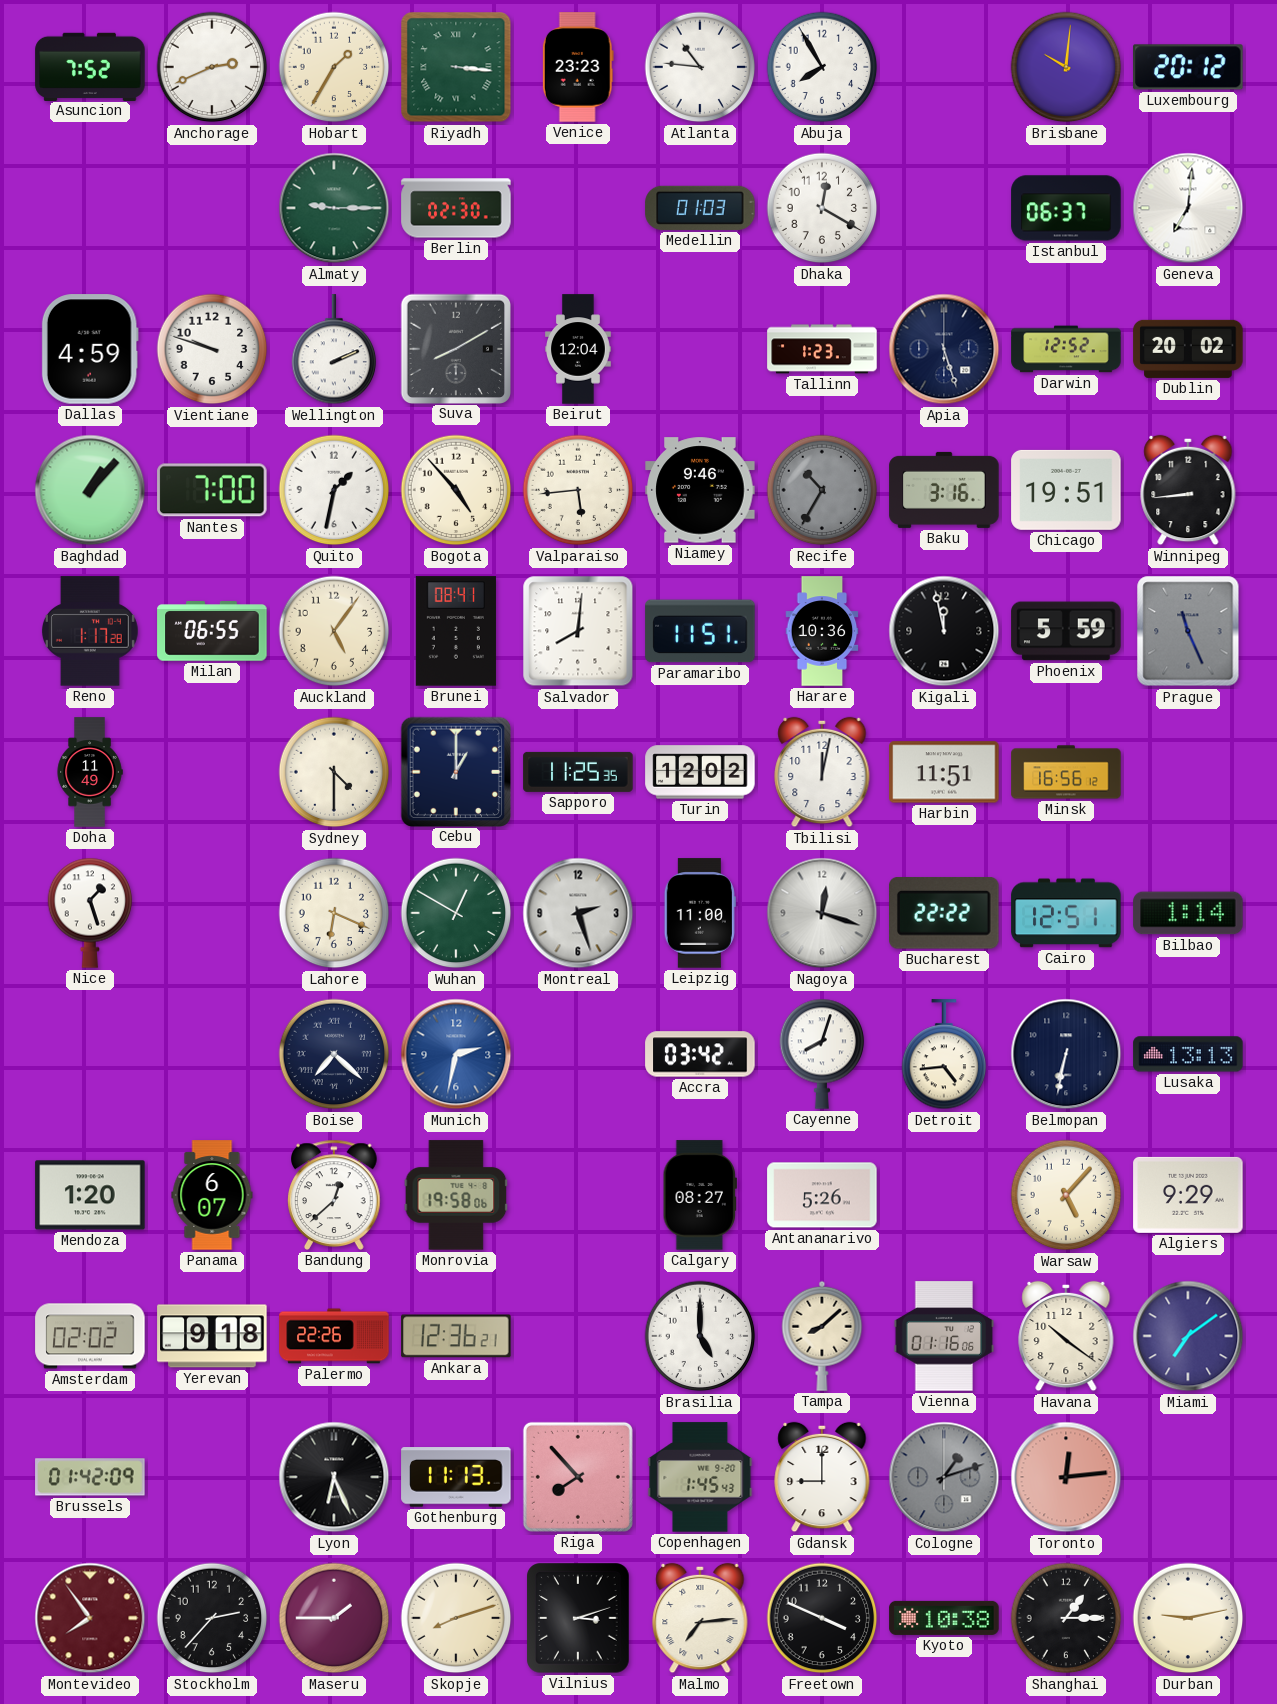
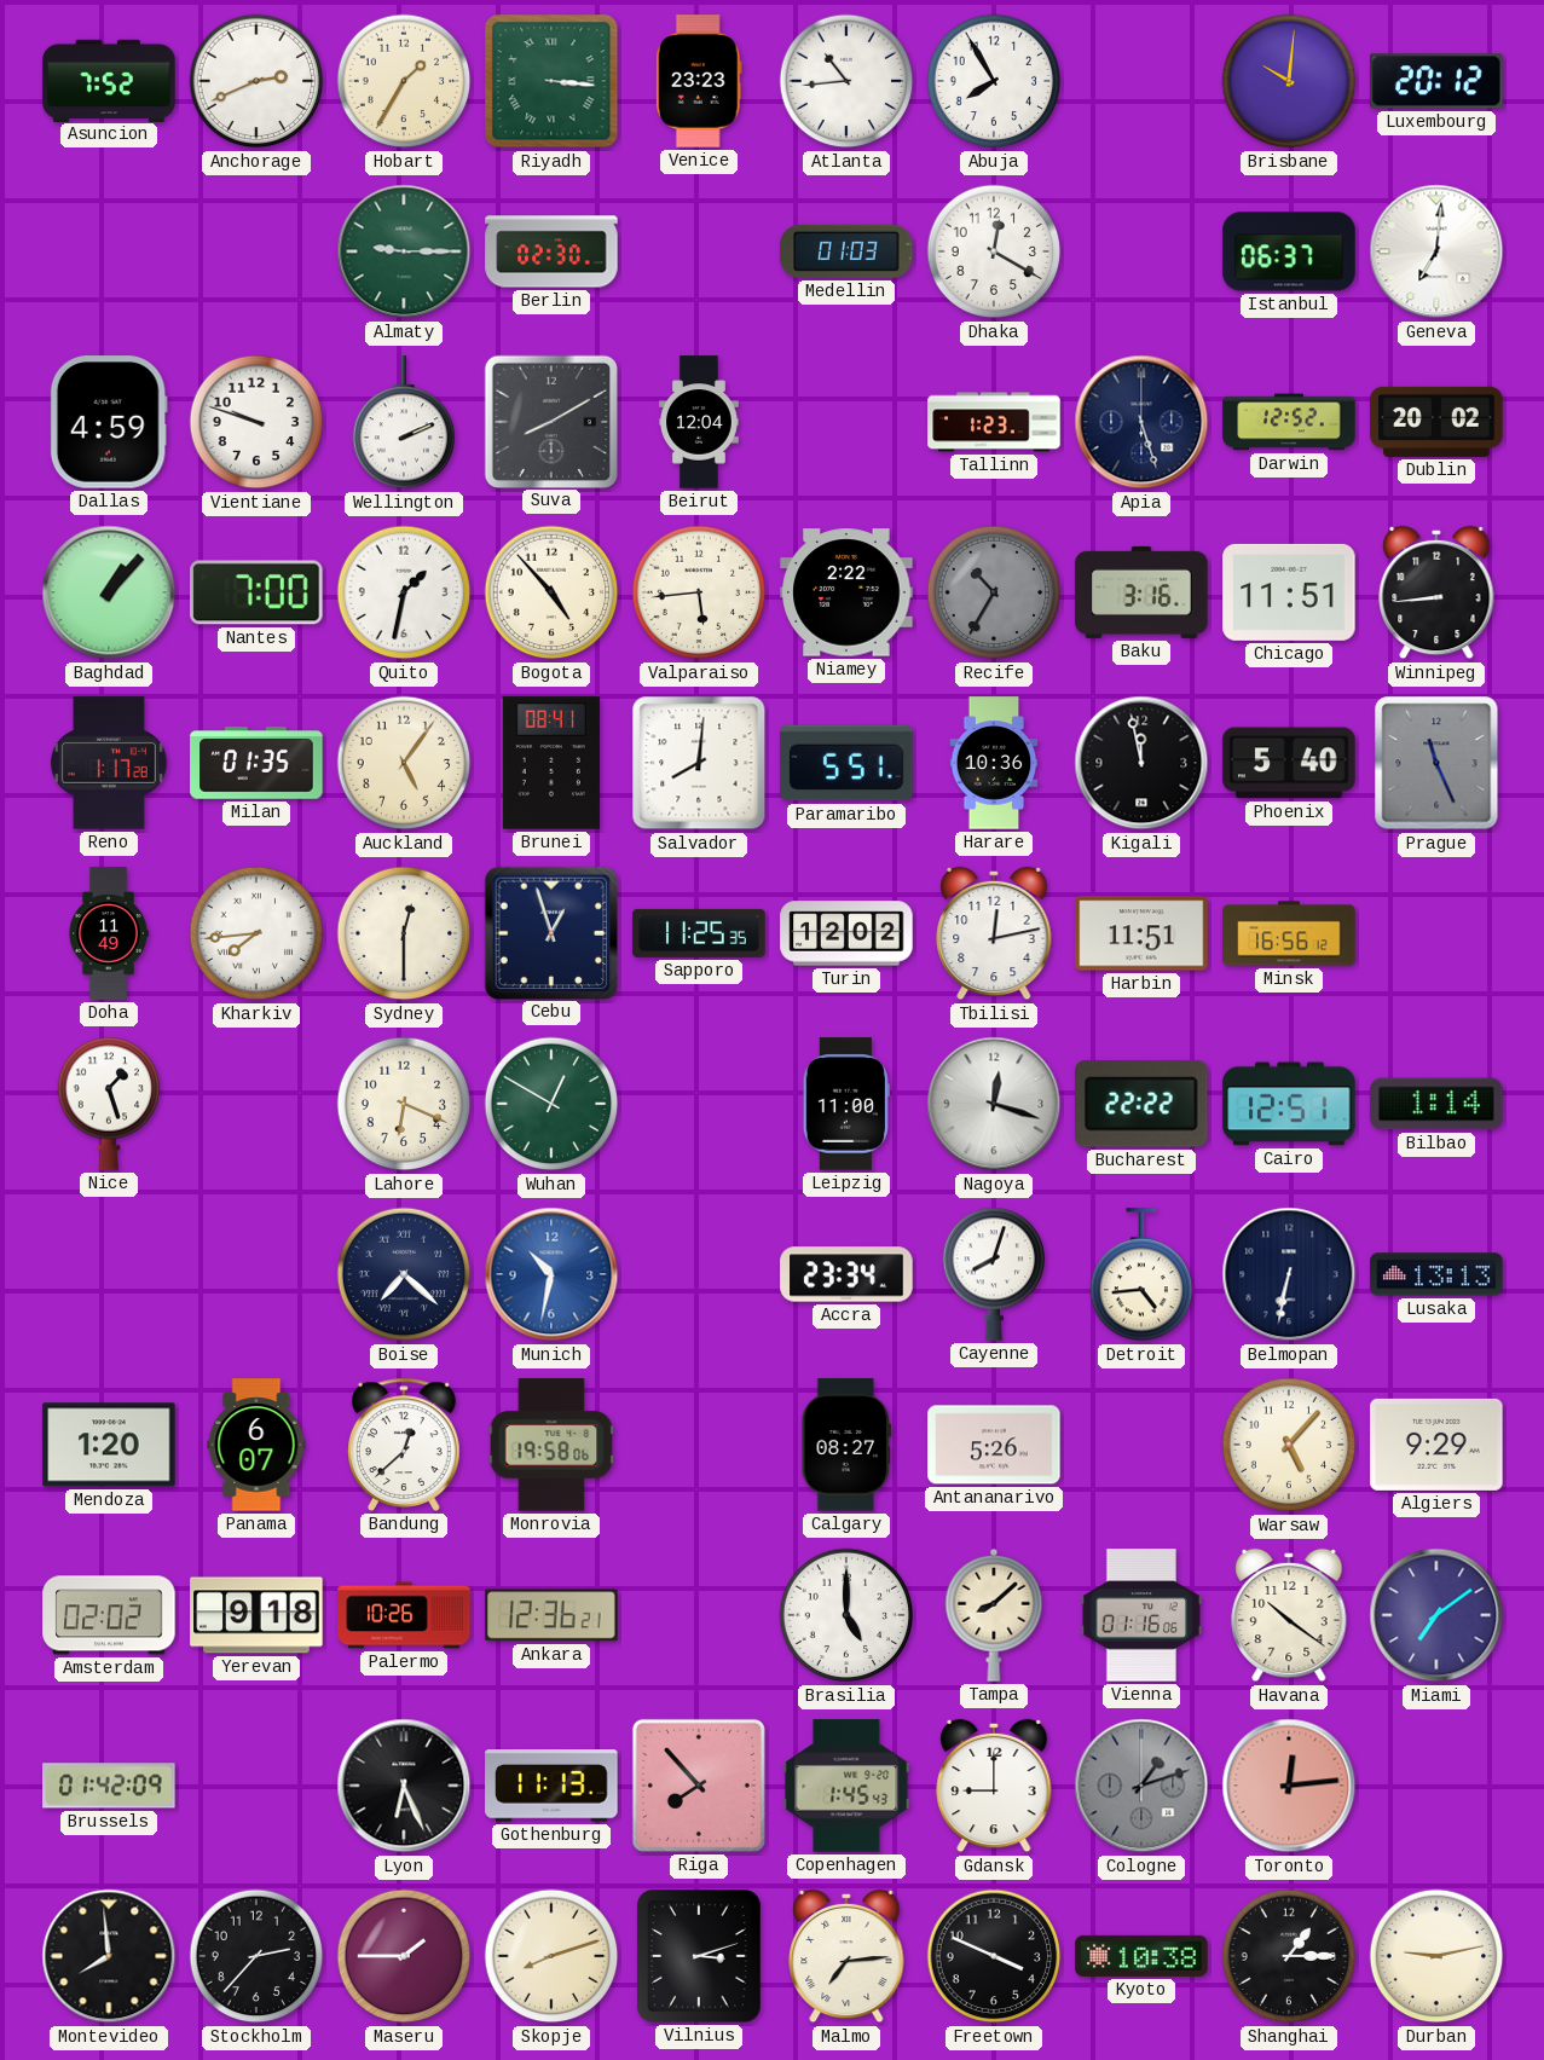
Atlanta: 10:46 -> 10:44 (846, 81)
Niamey: 9:46 -> 2:22 (846, 592)
Chicago: 19:51 -> 11:51 (1289, 592)
Milan: 06:55 -> 01:35 (256, 763)
Paramaribo: 11:51 -> 5:51 (846, 763)
Phoenix: 5:59 -> 5:40 (1289, 763)
Kharkiv: none -> 7:44 (256, 933)
Sydney: 4:30 -> 12:30 (404, 933)
Cebu: 1:00 -> 12:57 (550, 932)
Tbilisi: 12:02 -> 12:13 (994, 933)
Montreal: 2:27 -> none (578, 913)
Munich: 2:32 -> 10:32 (551, 1274)
Accra: 03:42 -> 23:34 (846, 1274)
Palermo: 22:26 -> 10:26 (404, 1615)
Montevideo: 7:54 -> 7:59 (109, 1956)
Montevideo dial: burgundy -> black (109, 1956)
